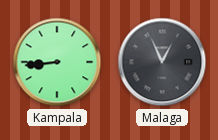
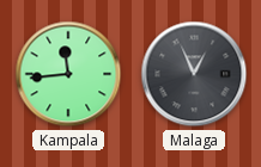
Kampala: 8:44 -> 11:44 (68, 74)
